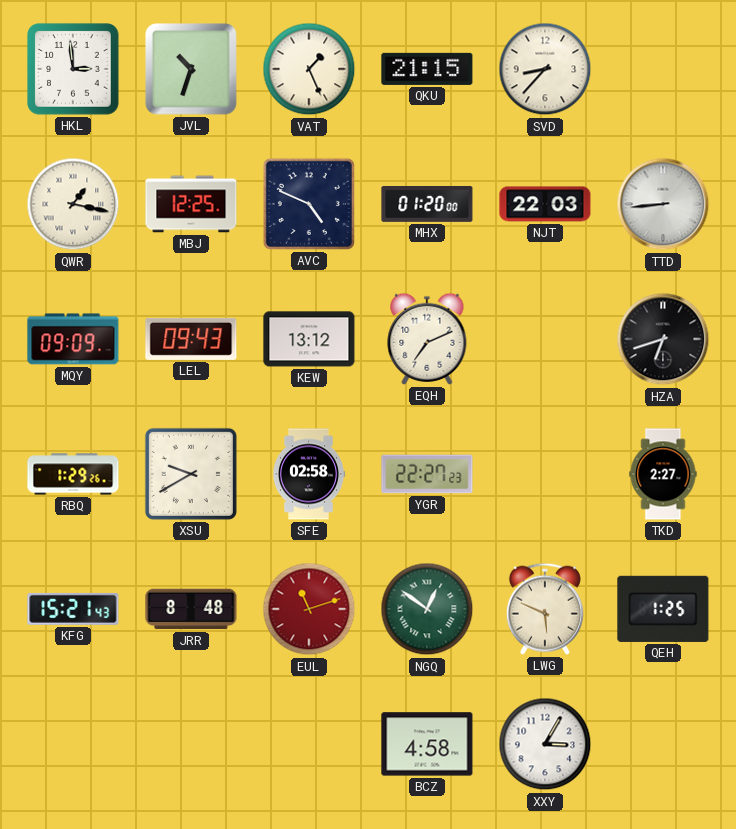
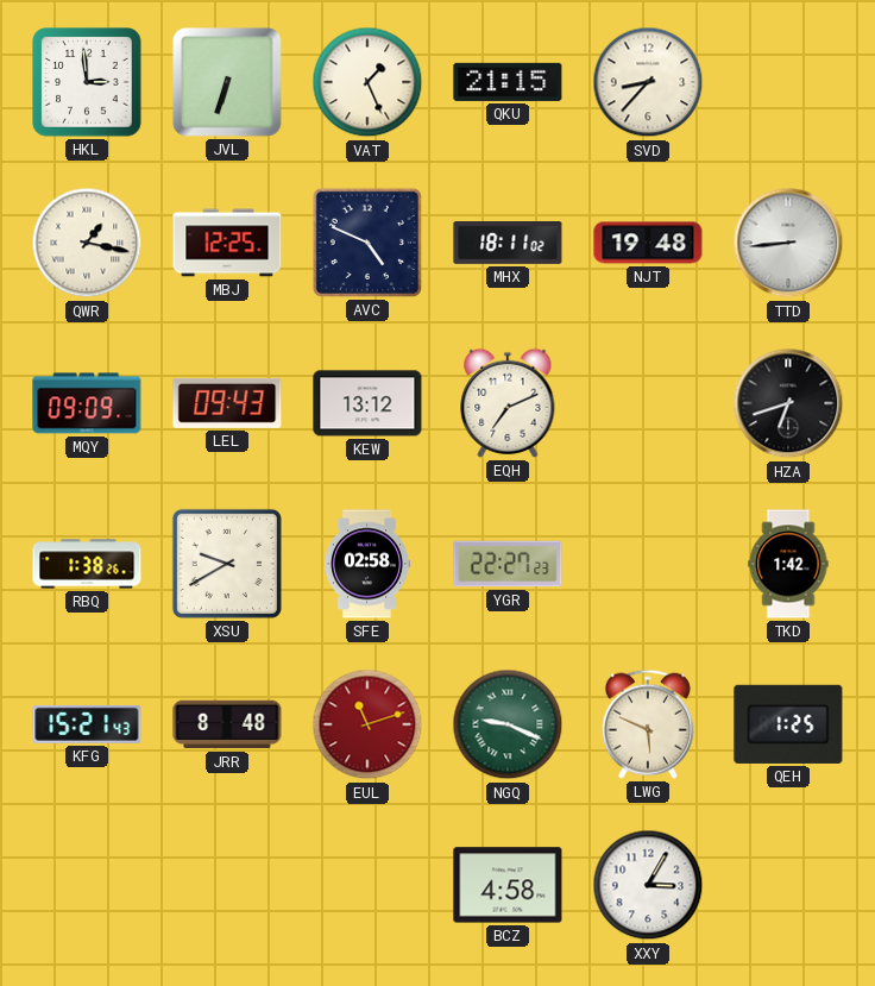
JVL: 10:33 -> 6:33 (227, 82)
MHX: 01:20 -> 18:11 (508, 244)
NJT: 22:03 -> 19:48 (648, 243)
RBQ: 1:29 -> 1:38 (87, 564)
TKD: 2:27 -> 1:42 (788, 564)
NGQ: 12:51 -> 9:19 (508, 724)
